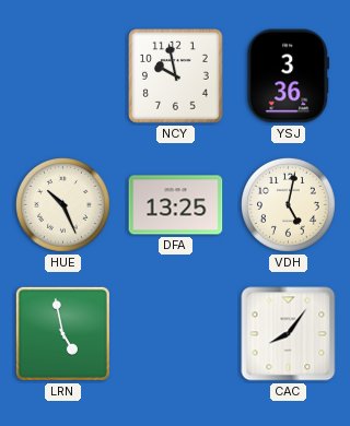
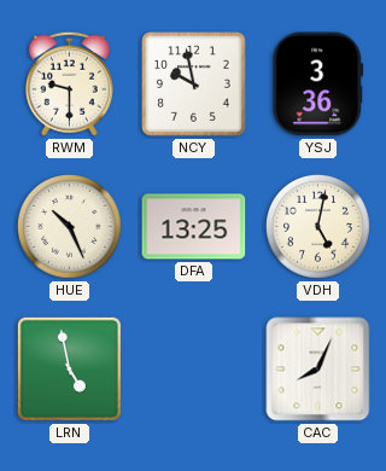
RWM: none -> 9:30 (69, 83)
CAC: 8:06 -> 8:04 (318, 370)
